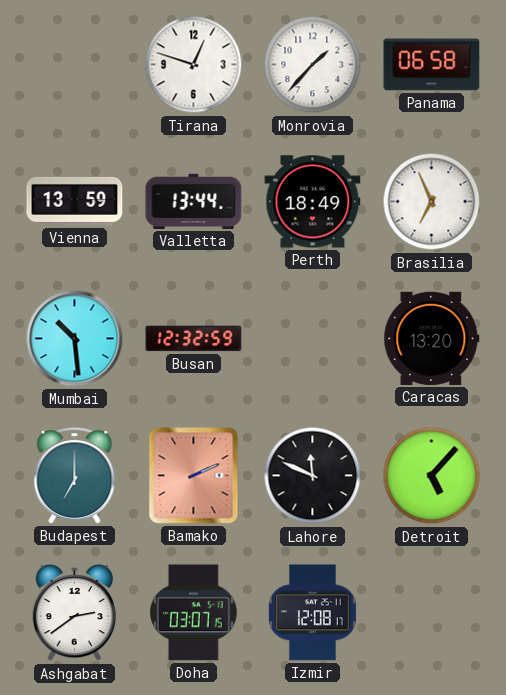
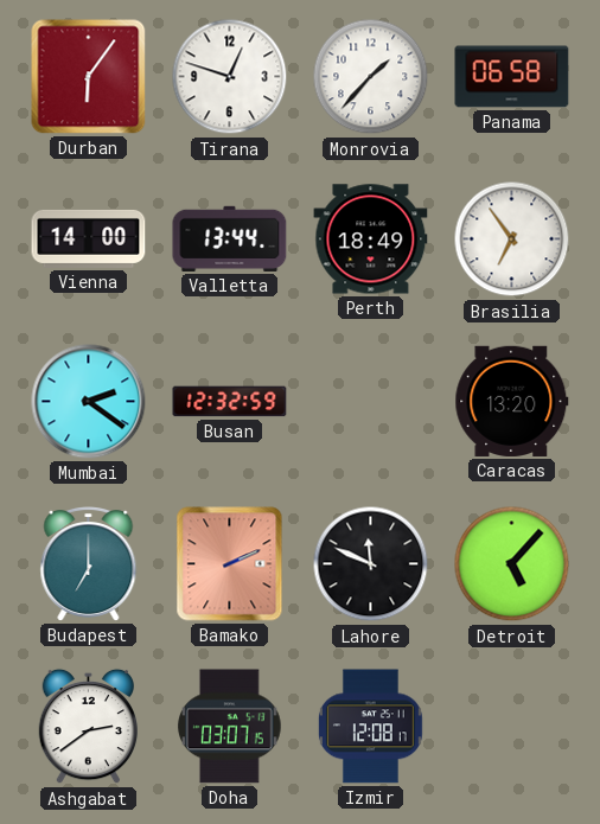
Durban: none -> 6:06 (89, 77)
Vienna: 13:59 -> 14:00 (89, 238)
Brasilia: 6:56 -> 6:54 (512, 239)
Mumbai: 10:29 -> 2:21 (89, 402)
